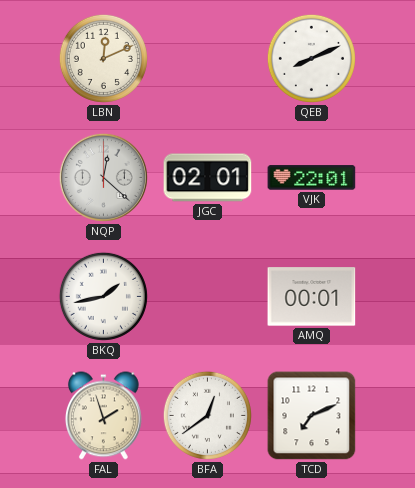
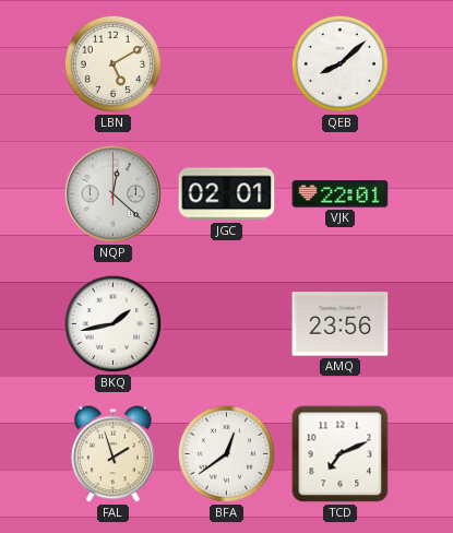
LBN: 12:11 -> 5:10 (112, 63)
QEB: 8:11 -> 8:08 (339, 63)
AMQ: 00:01 -> 23:56 (341, 324)
